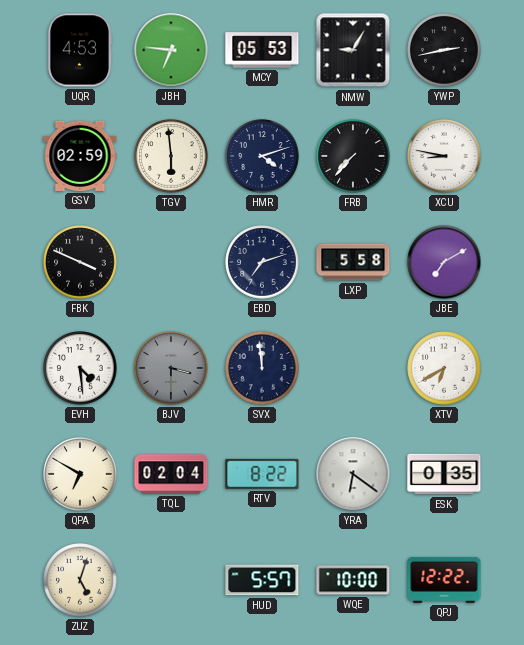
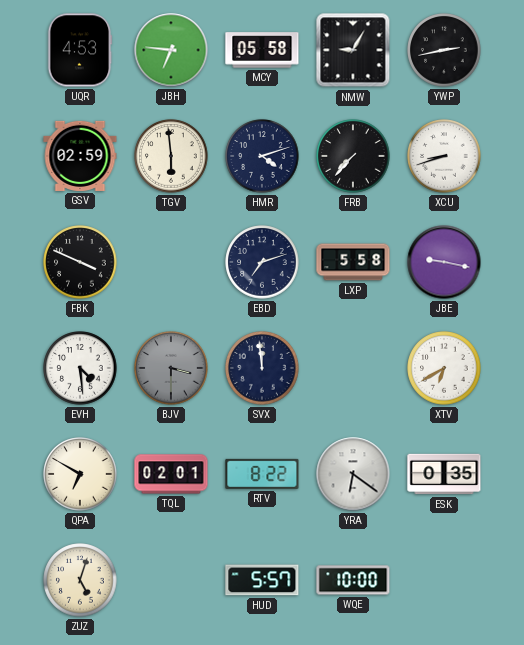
MCY: 05:53 -> 05:58 (262, 50)
XCU: 8:47 -> 8:42 (444, 156)
JBE: 7:10 -> 9:17 (444, 262)
TQL: 02:04 -> 02:01 (171, 474)
QPJ: 12:22 -> none (444, 580)
